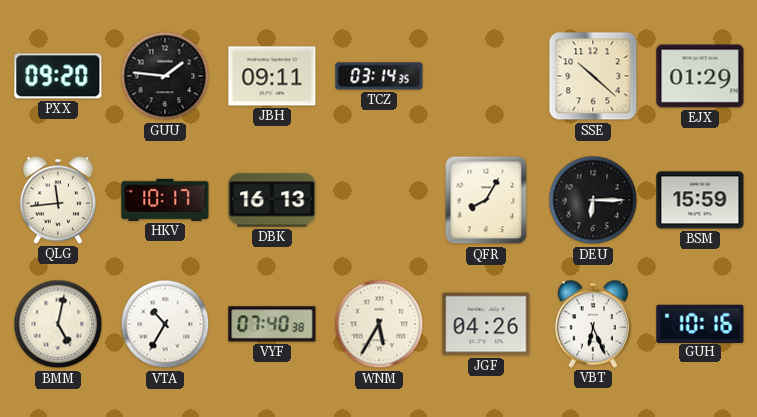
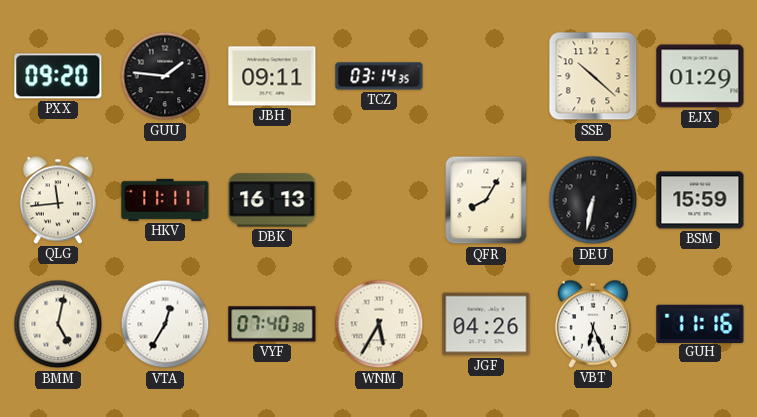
HKV: 10:17 -> 11:11 (165, 200)
DEU: 6:15 -> 6:32 (593, 200)
VTA: 10:35 -> 12:35 (165, 324)
GUH: 10:16 -> 11:16 (700, 323)
